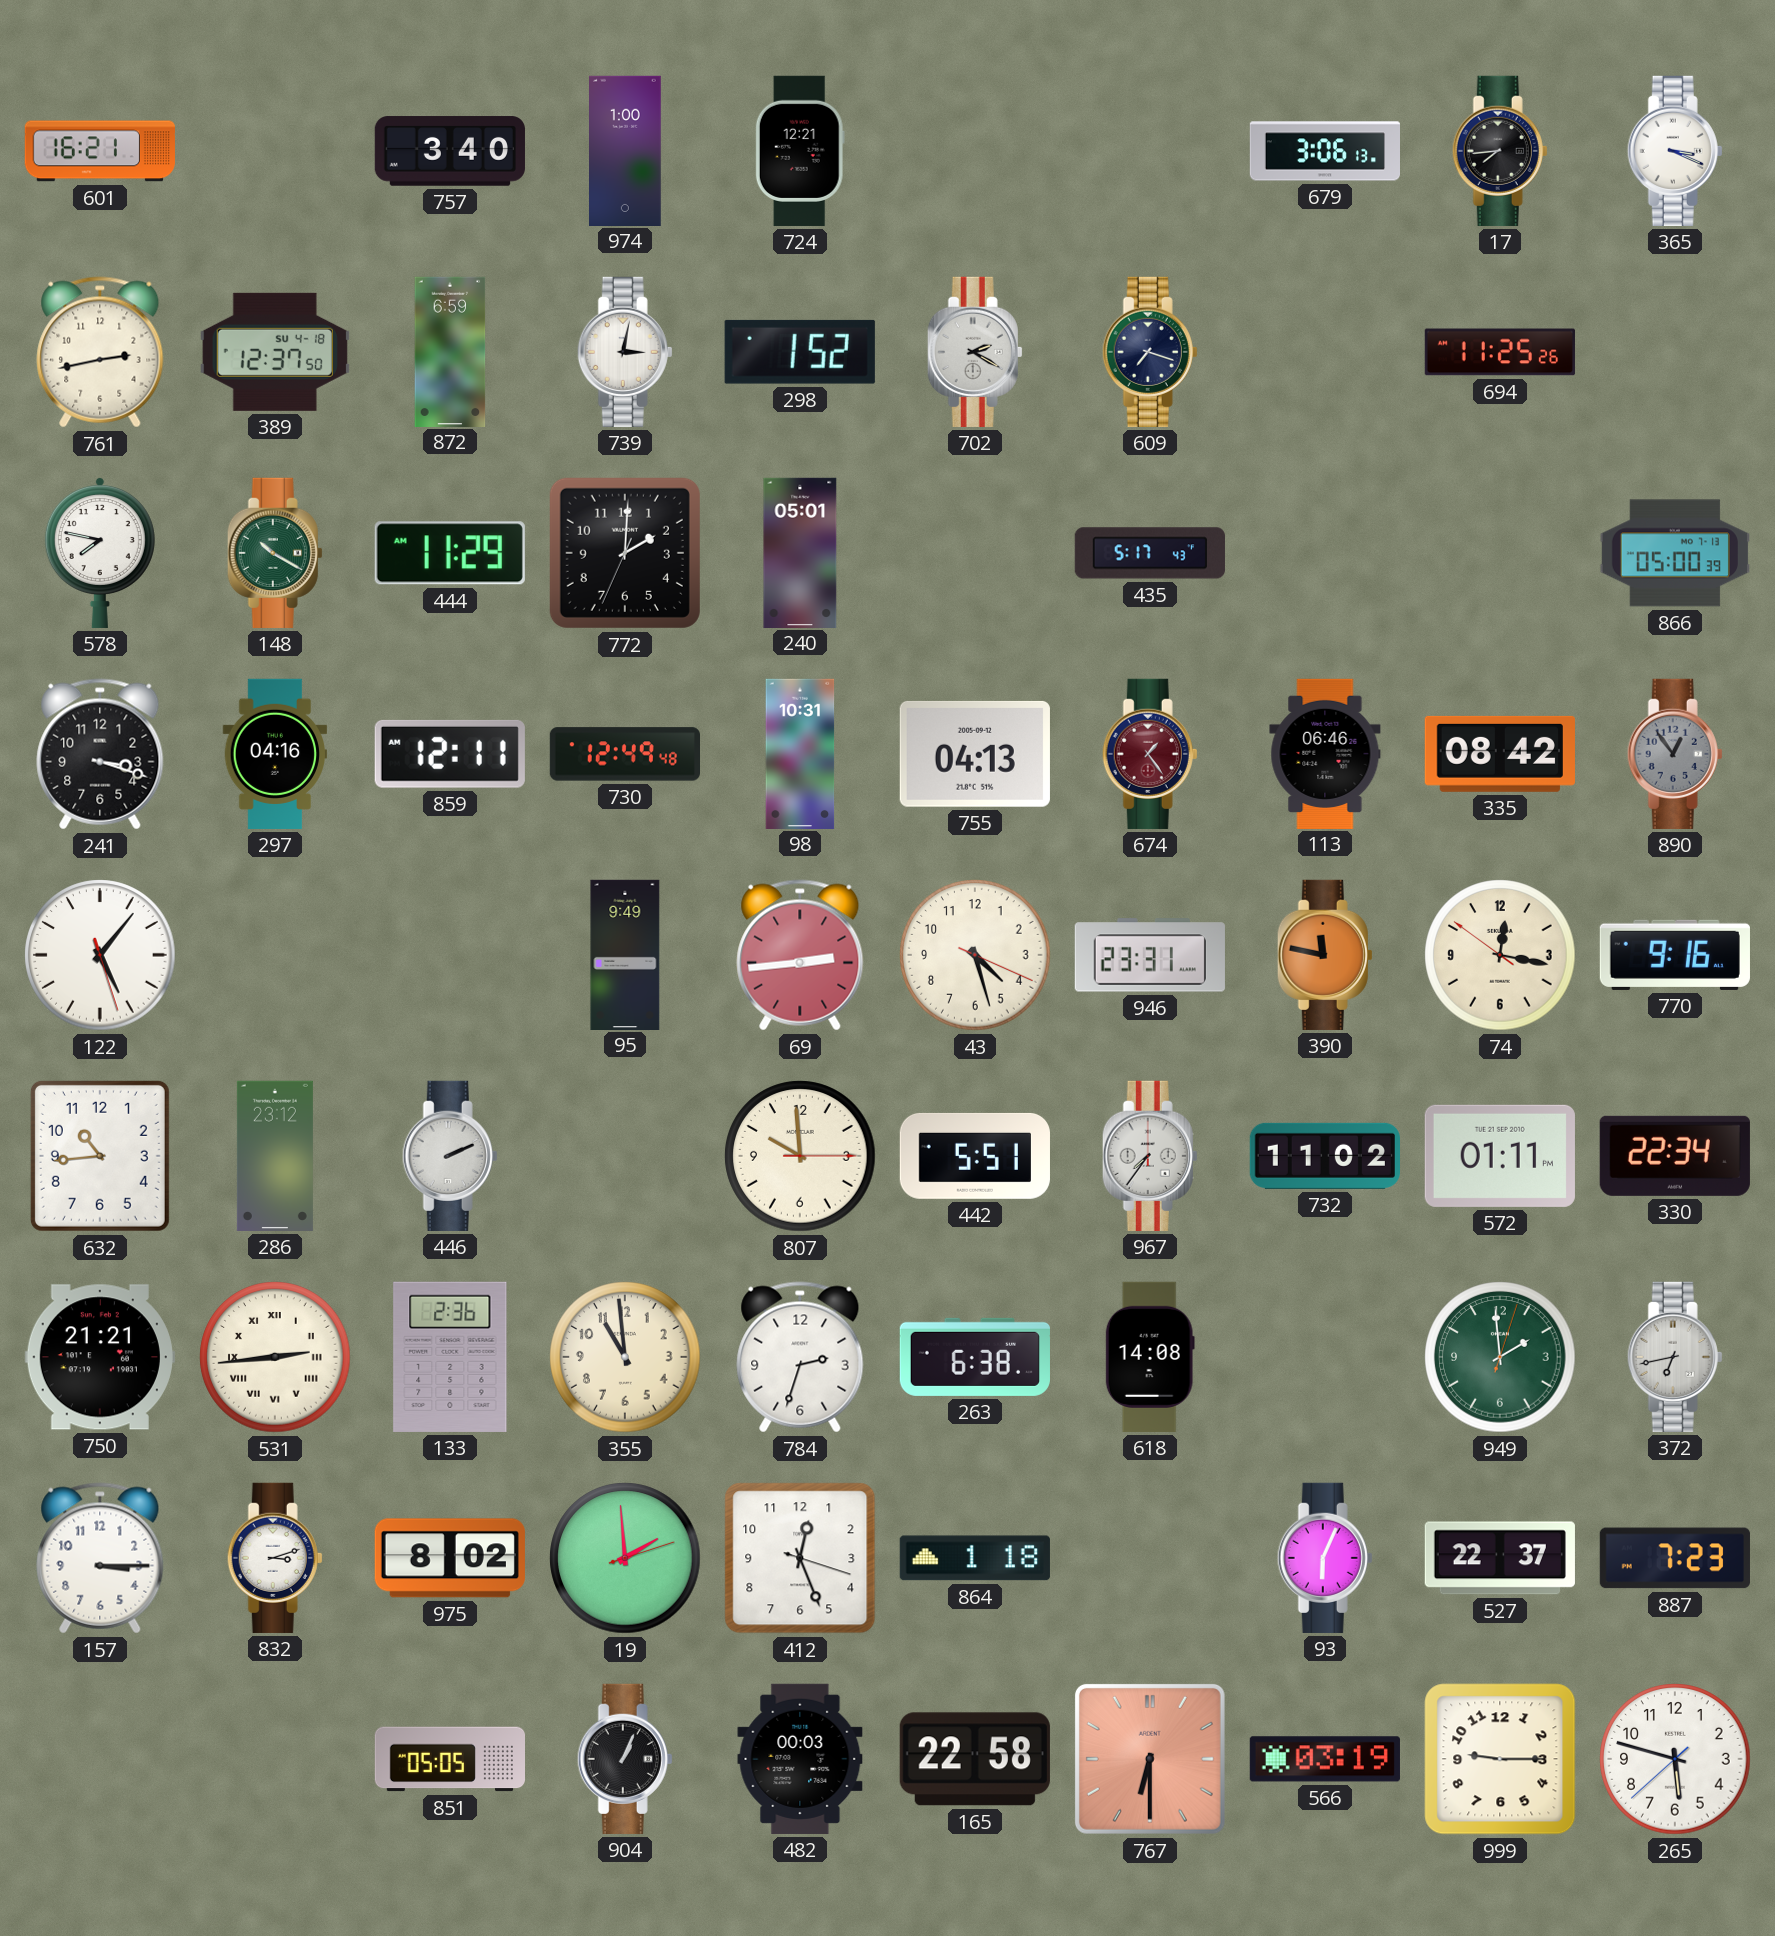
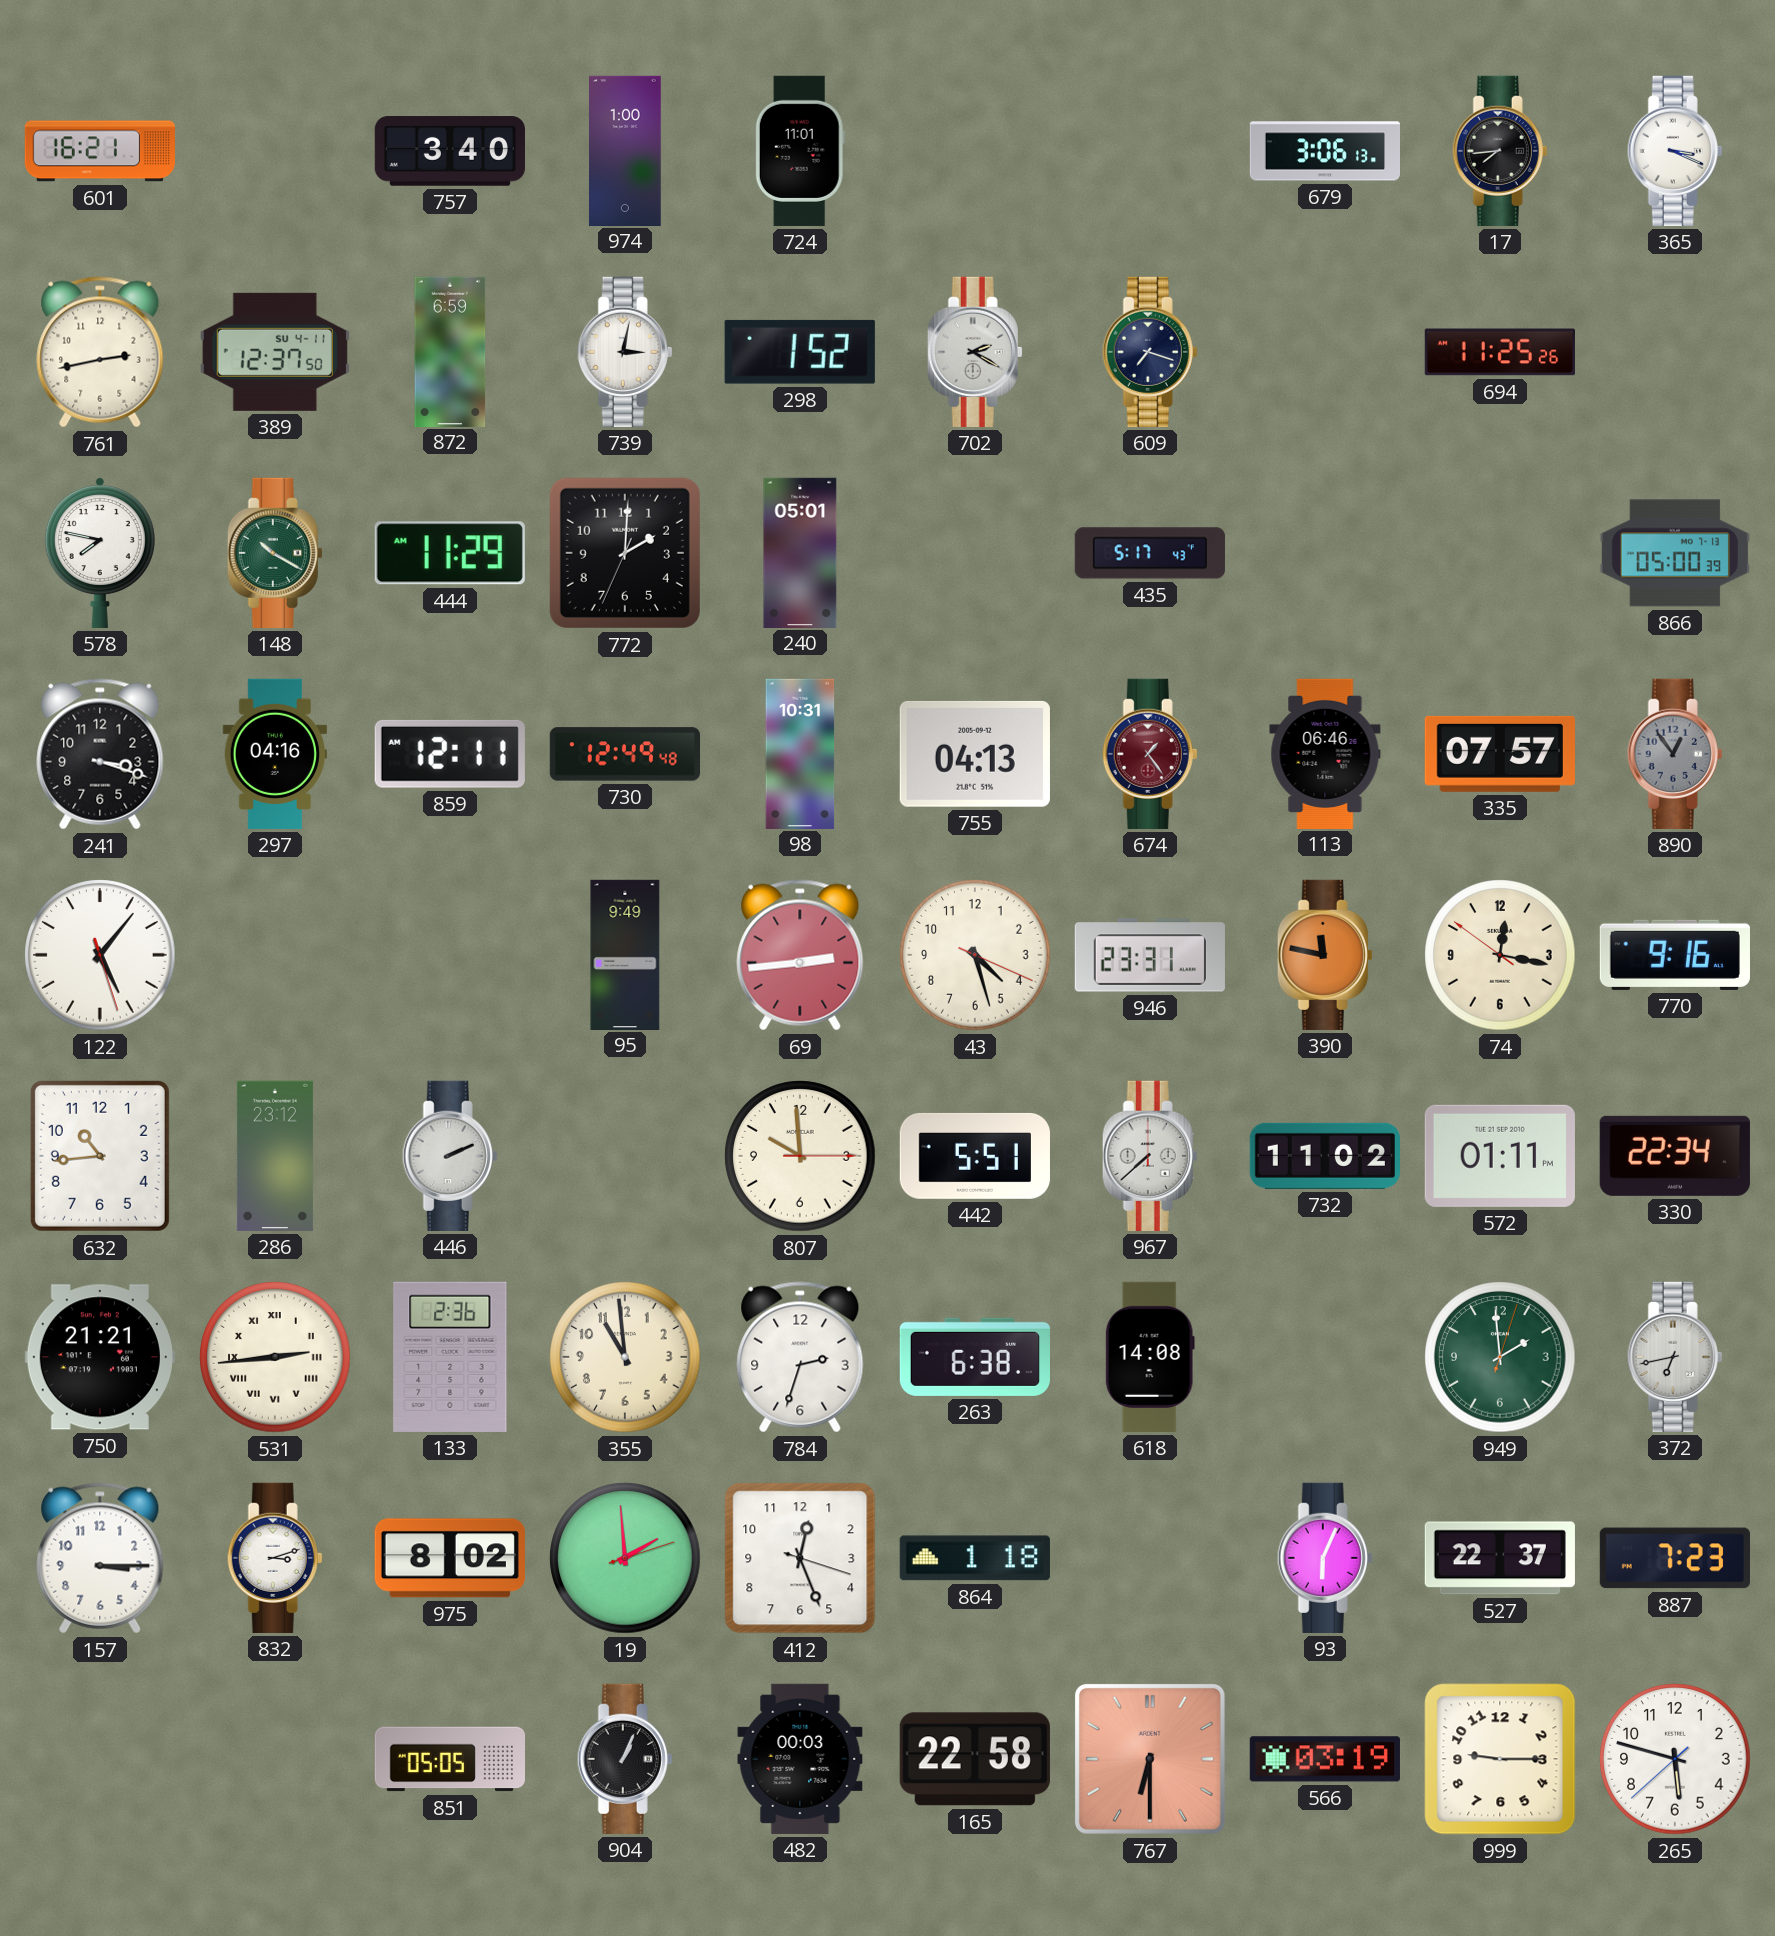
724: 12:21 -> 11:01 (800, 151)
389 date: SU 4-18 -> SU 4-11 (275, 352)
335: 08:42 -> 07:57 (1500, 754)
967: 7:36 -> 7:38 (1150, 1156)
